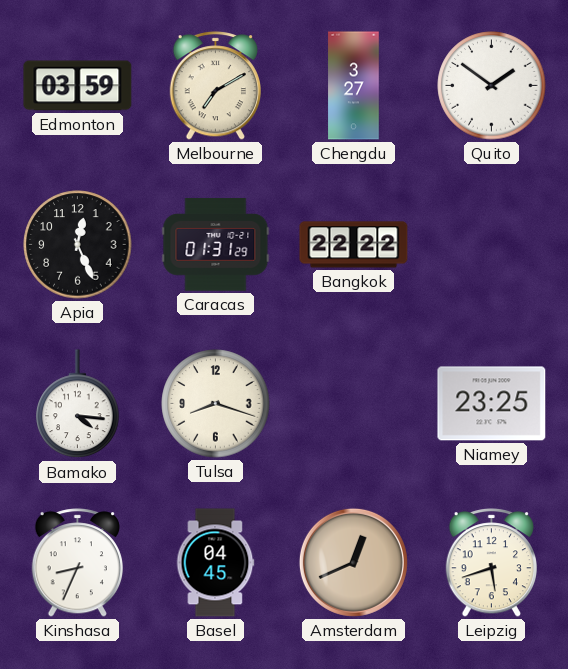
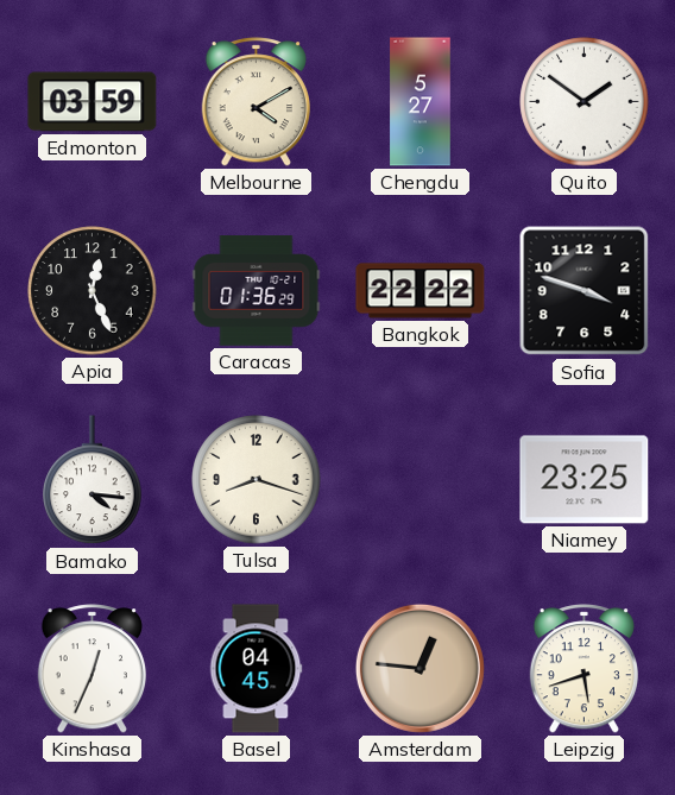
Melbourne: 7:10 -> 4:10 (256, 102)
Chengdu: 3:27 -> 5:27 (421, 102)
Caracas: 01:31 -> 01:36 (257, 291)
Sofia: none -> 3:48 (585, 291)
Kinshasa: 8:34 -> 12:34 (92, 669)
Amsterdam: 12:41 -> 12:46 (419, 668)
